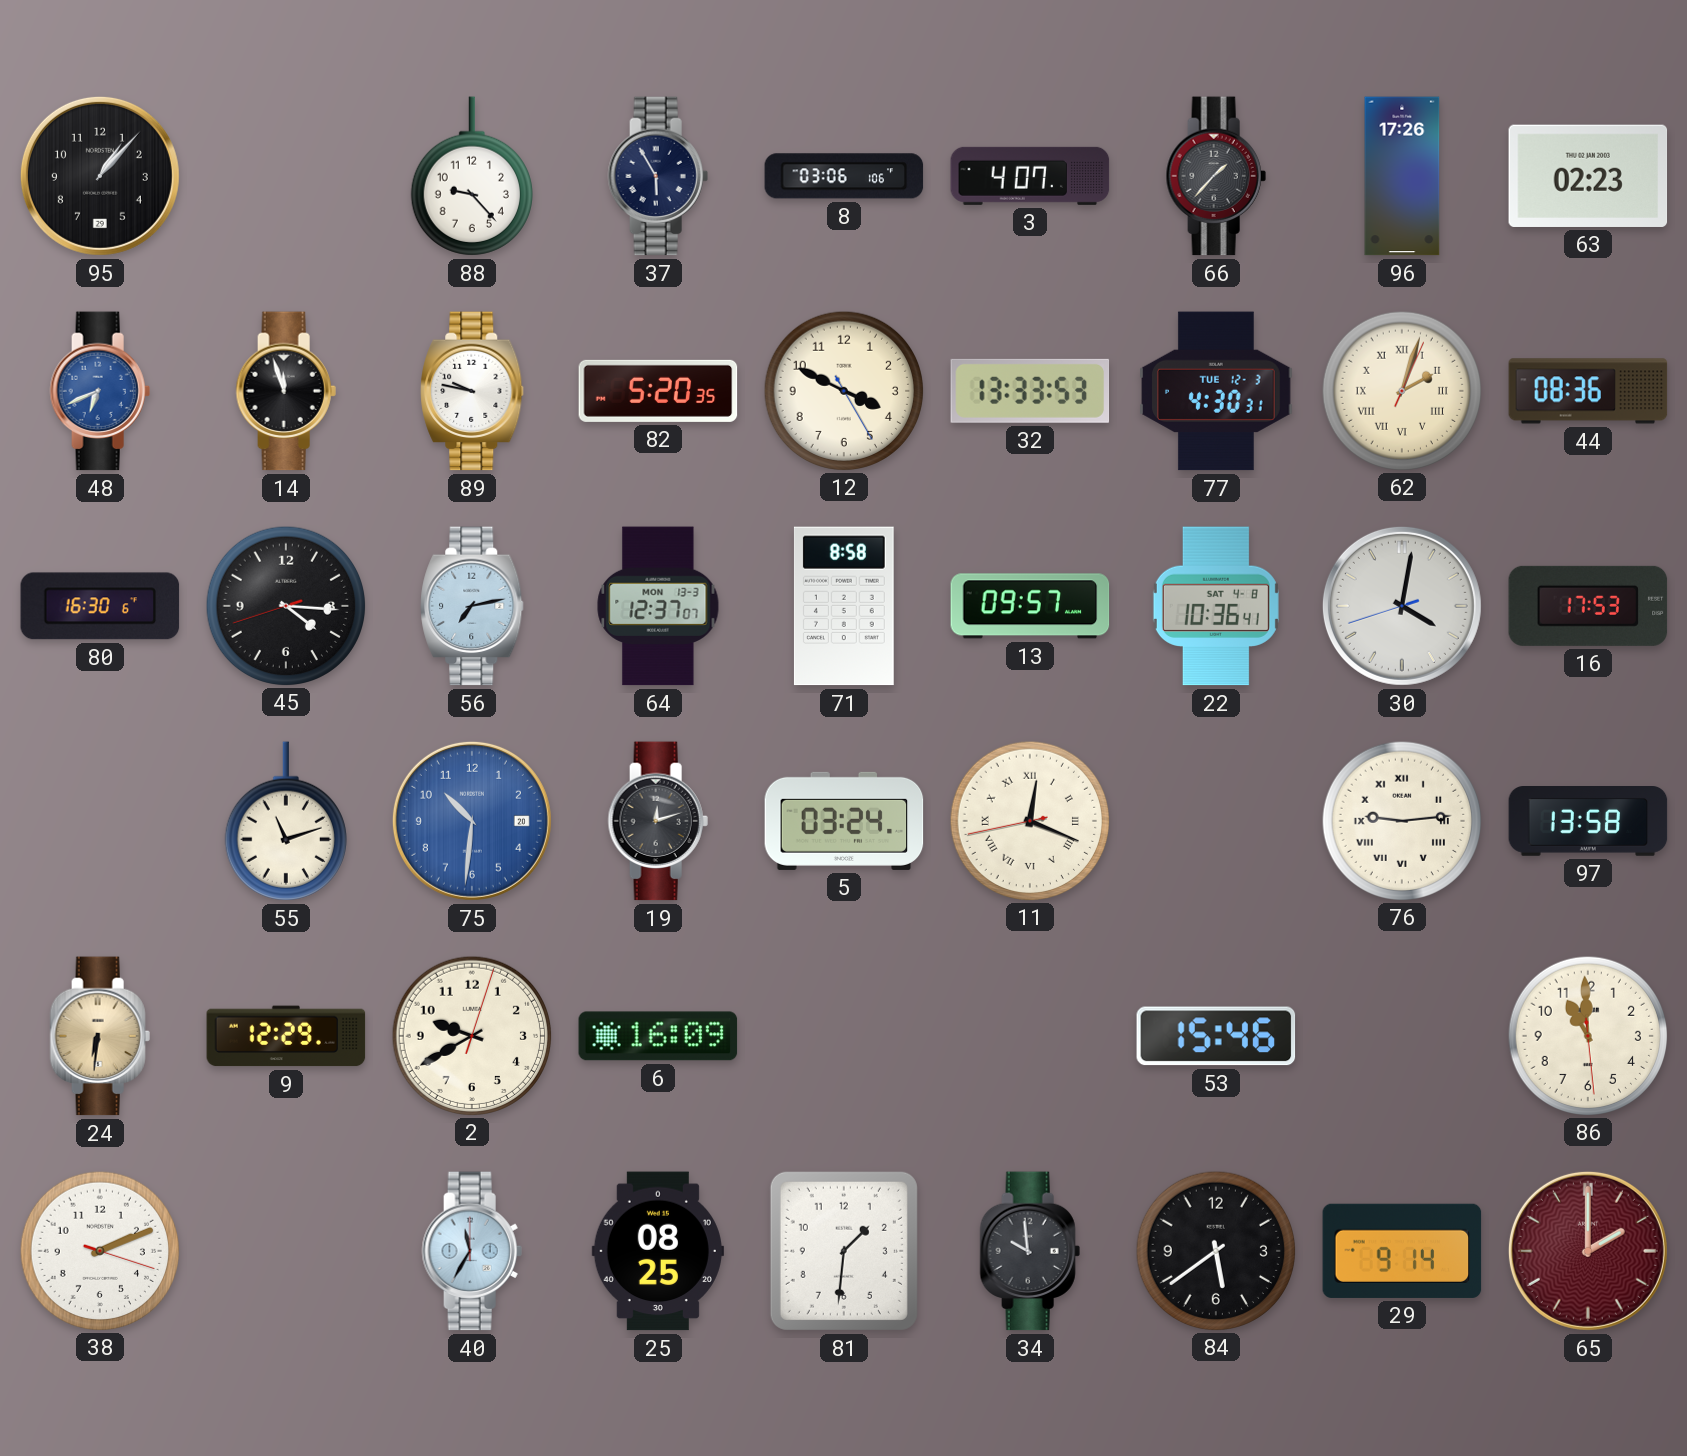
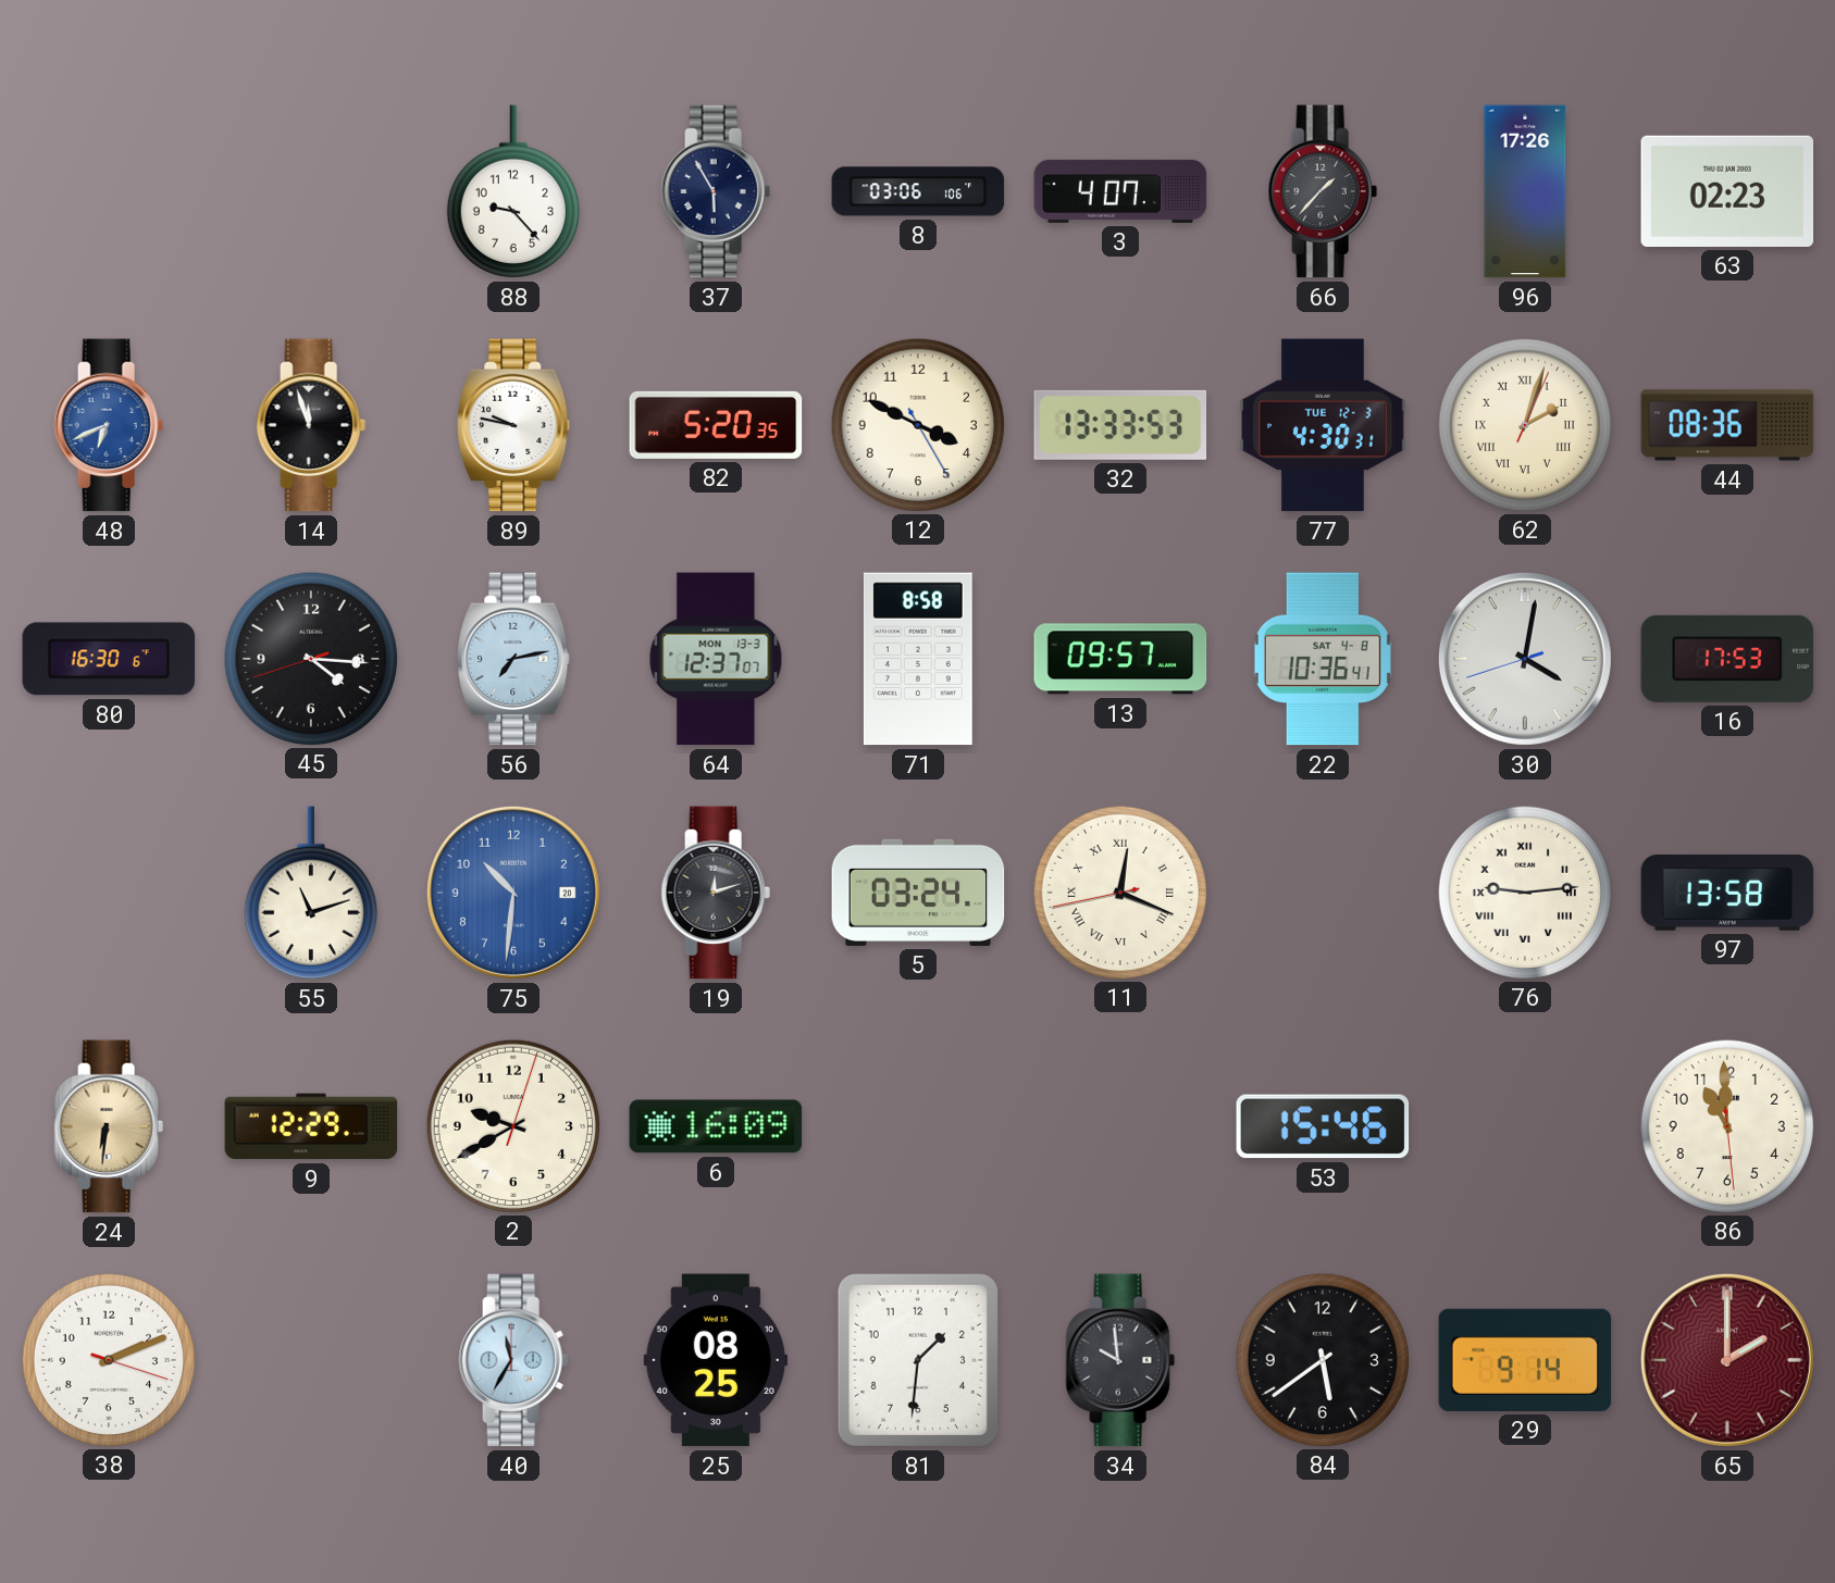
95: 1:07 -> none (100, 176)
